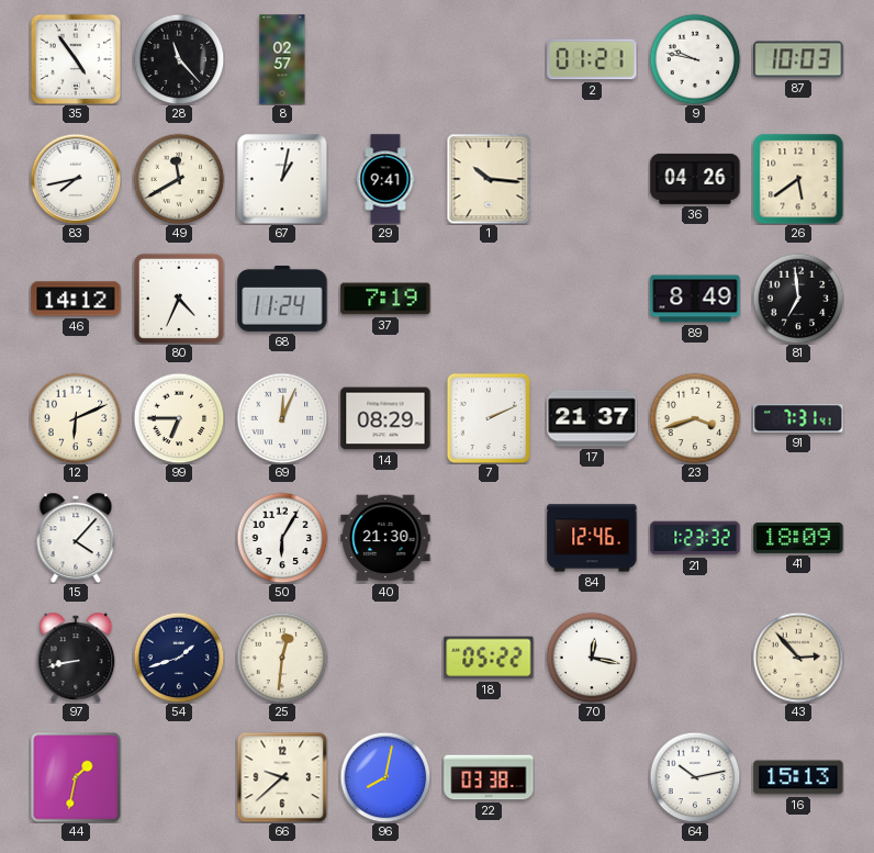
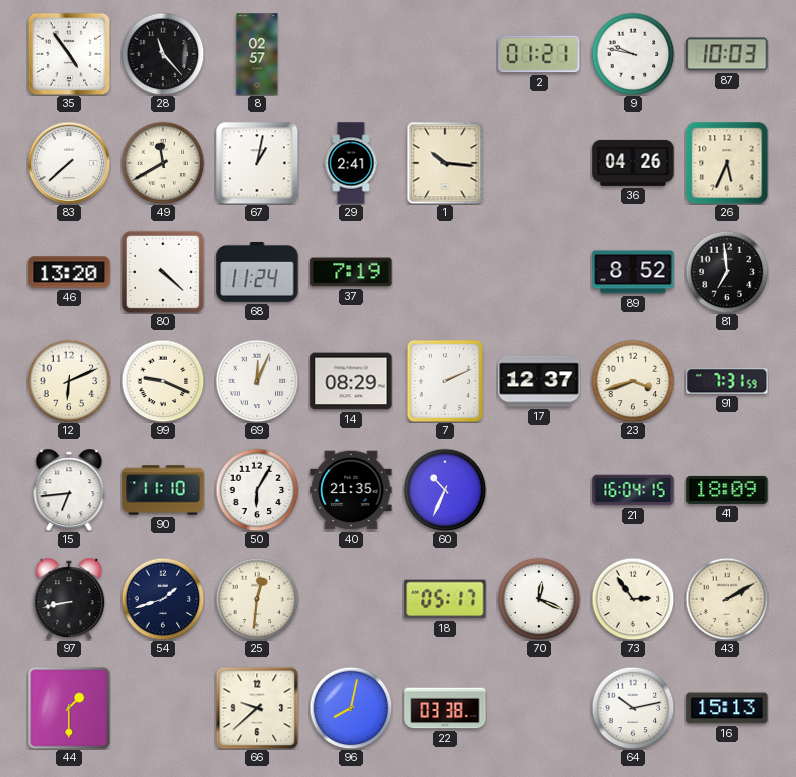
83: 7:43 -> 7:38 (69, 163)
29: 9:41 -> 2:41 (351, 163)
26: 5:39 -> 5:34 (727, 163)
46: 14:12 -> 13:20 (69, 272)
80: 4:34 -> 4:22 (163, 272)
89: 8:49 -> 8:52 (633, 272)
99: 6:45 -> 9:19 (163, 381)
17: 21:37 -> 12:37 (539, 381)
91: 7:31:41 -> 7:31:59 (727, 381)
15: 4:07 -> 6:44 (69, 489)
90: none -> 11:10 (163, 490)
40: 21:30 -> 21:35 (351, 490)
60: none -> 10:34 (445, 490)
84: 12:46 -> none (592, 538)
21: 1:23 -> 16:04 (633, 490)
18: 05:22 -> 05:17 (445, 599)
70: 12:17 -> 12:19 (539, 599)
73: none -> 2:54 (633, 599)
43: 2:53 -> 2:10 (727, 599)
44: 1:32 -> 1:30 (69, 708)
